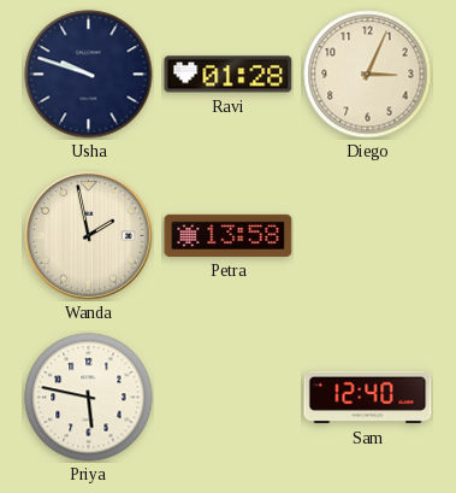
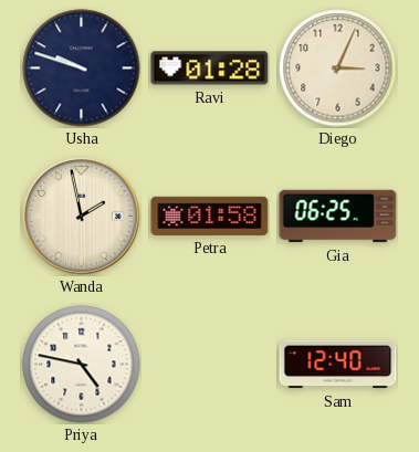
Petra: 13:58 -> 01:58 (210, 216)
Gia: none -> 06:25 (338, 217)
Priya: 5:47 -> 4:47 (82, 365)
